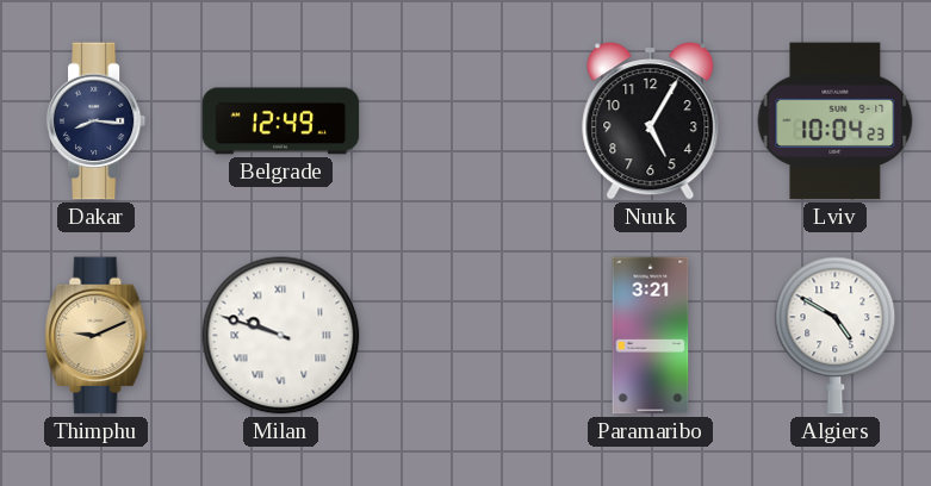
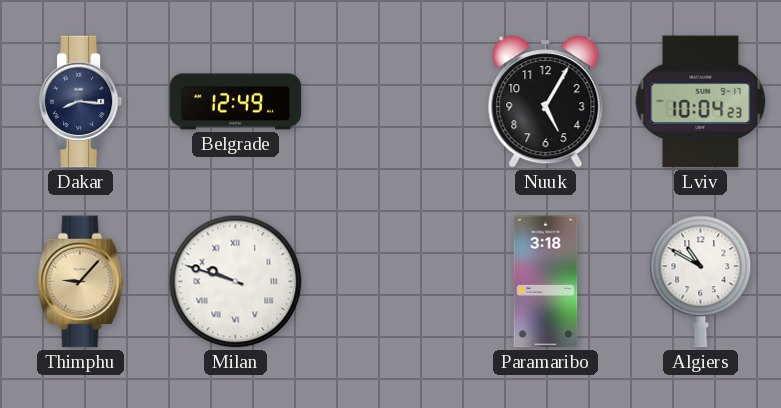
Thimphu: 9:11 -> 9:07 (81, 282)
Paramaribo: 3:21 -> 3:18 (546, 282)
Algiers: 4:50 -> 10:50 (701, 282)
